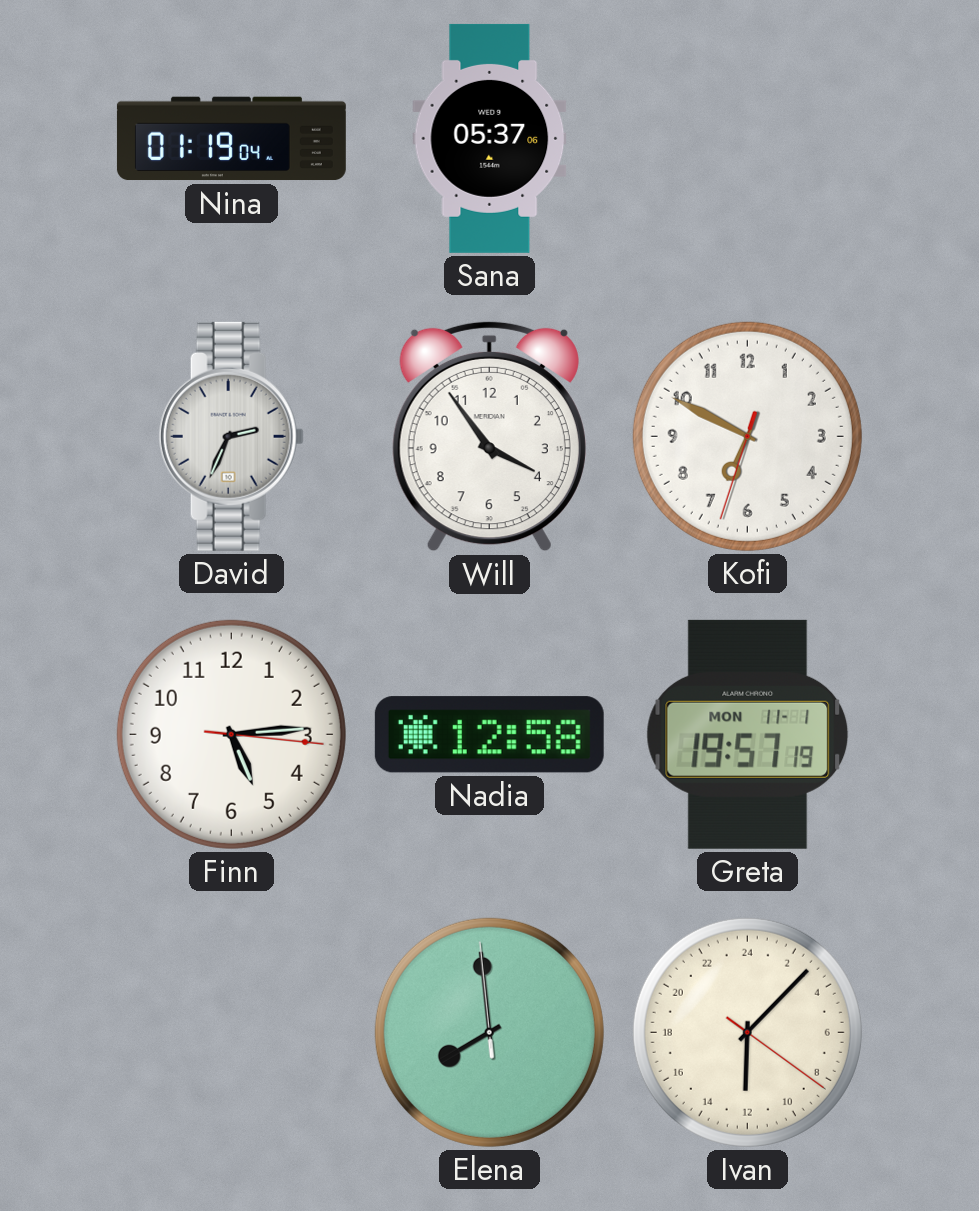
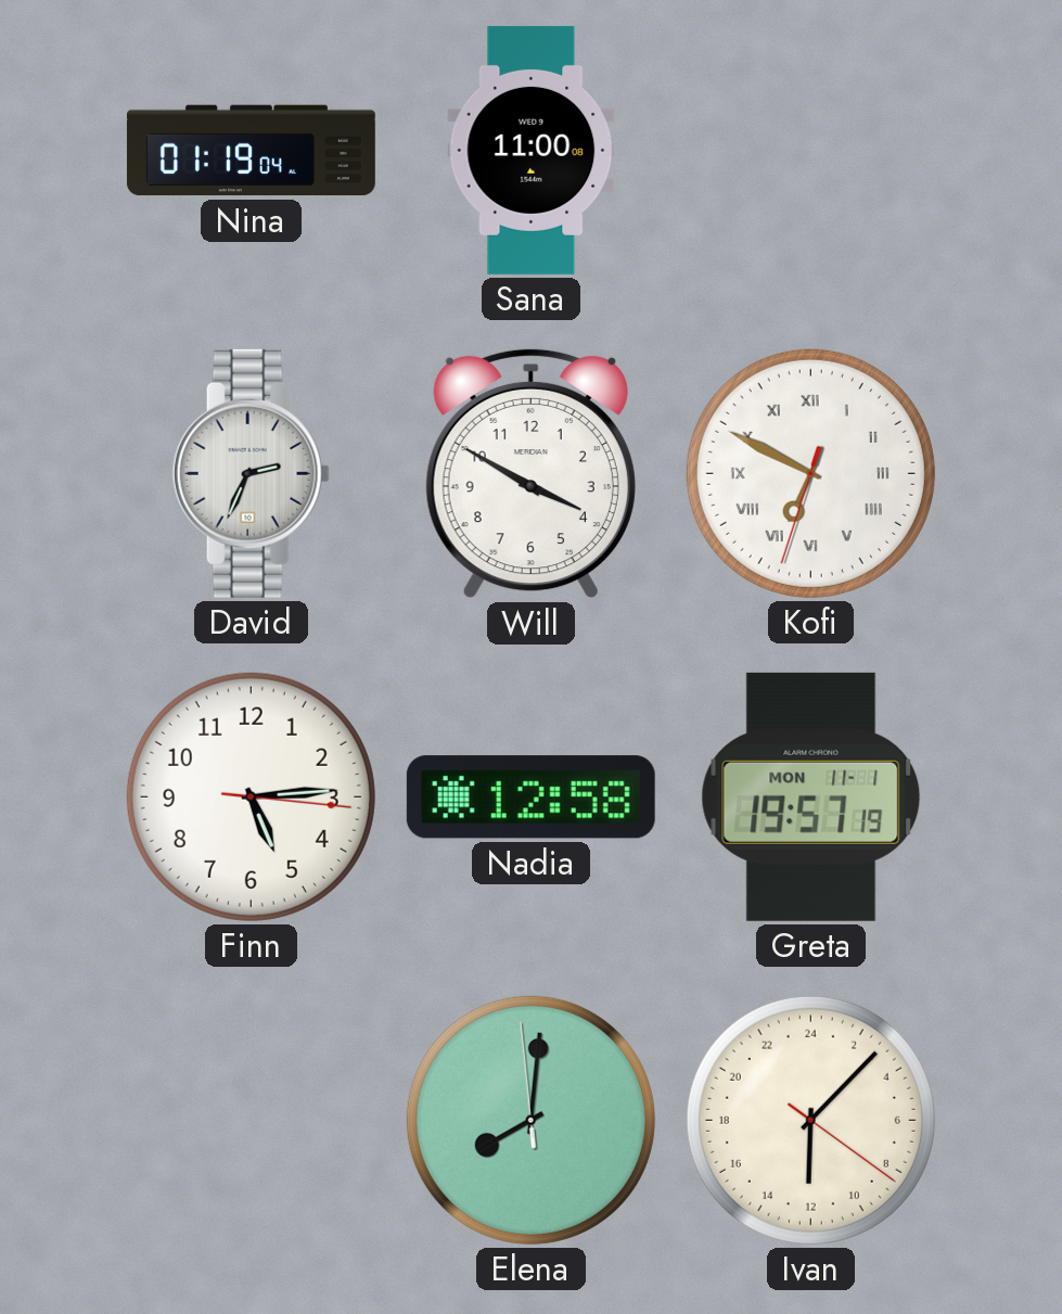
Sana: 05:37 -> 11:00 (532, 150)
Will: 3:54 -> 3:50 (530, 473)
Kofi numerals: Arabic -> Roman (810, 473)
Elena: 7:58 -> 8:00 (530, 1120)
